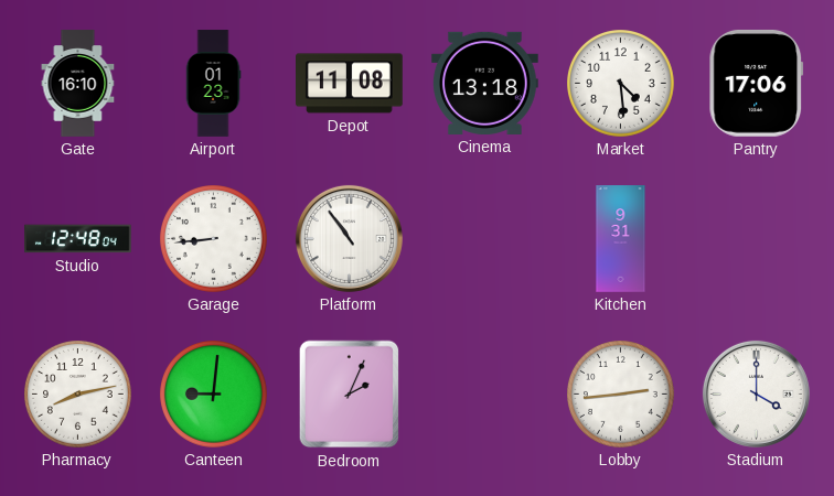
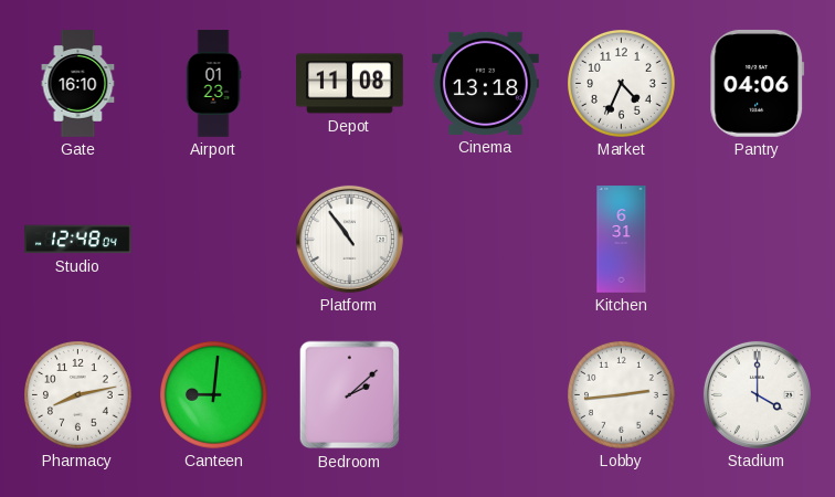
Market: 4:29 -> 4:34 (622, 84)
Pantry: 17:06 -> 04:06 (758, 83)
Garage: 8:44 -> none (214, 239)
Kitchen: 9:31 -> 6:31 (622, 240)
Bedroom: 2:04 -> 2:08 (350, 395)
